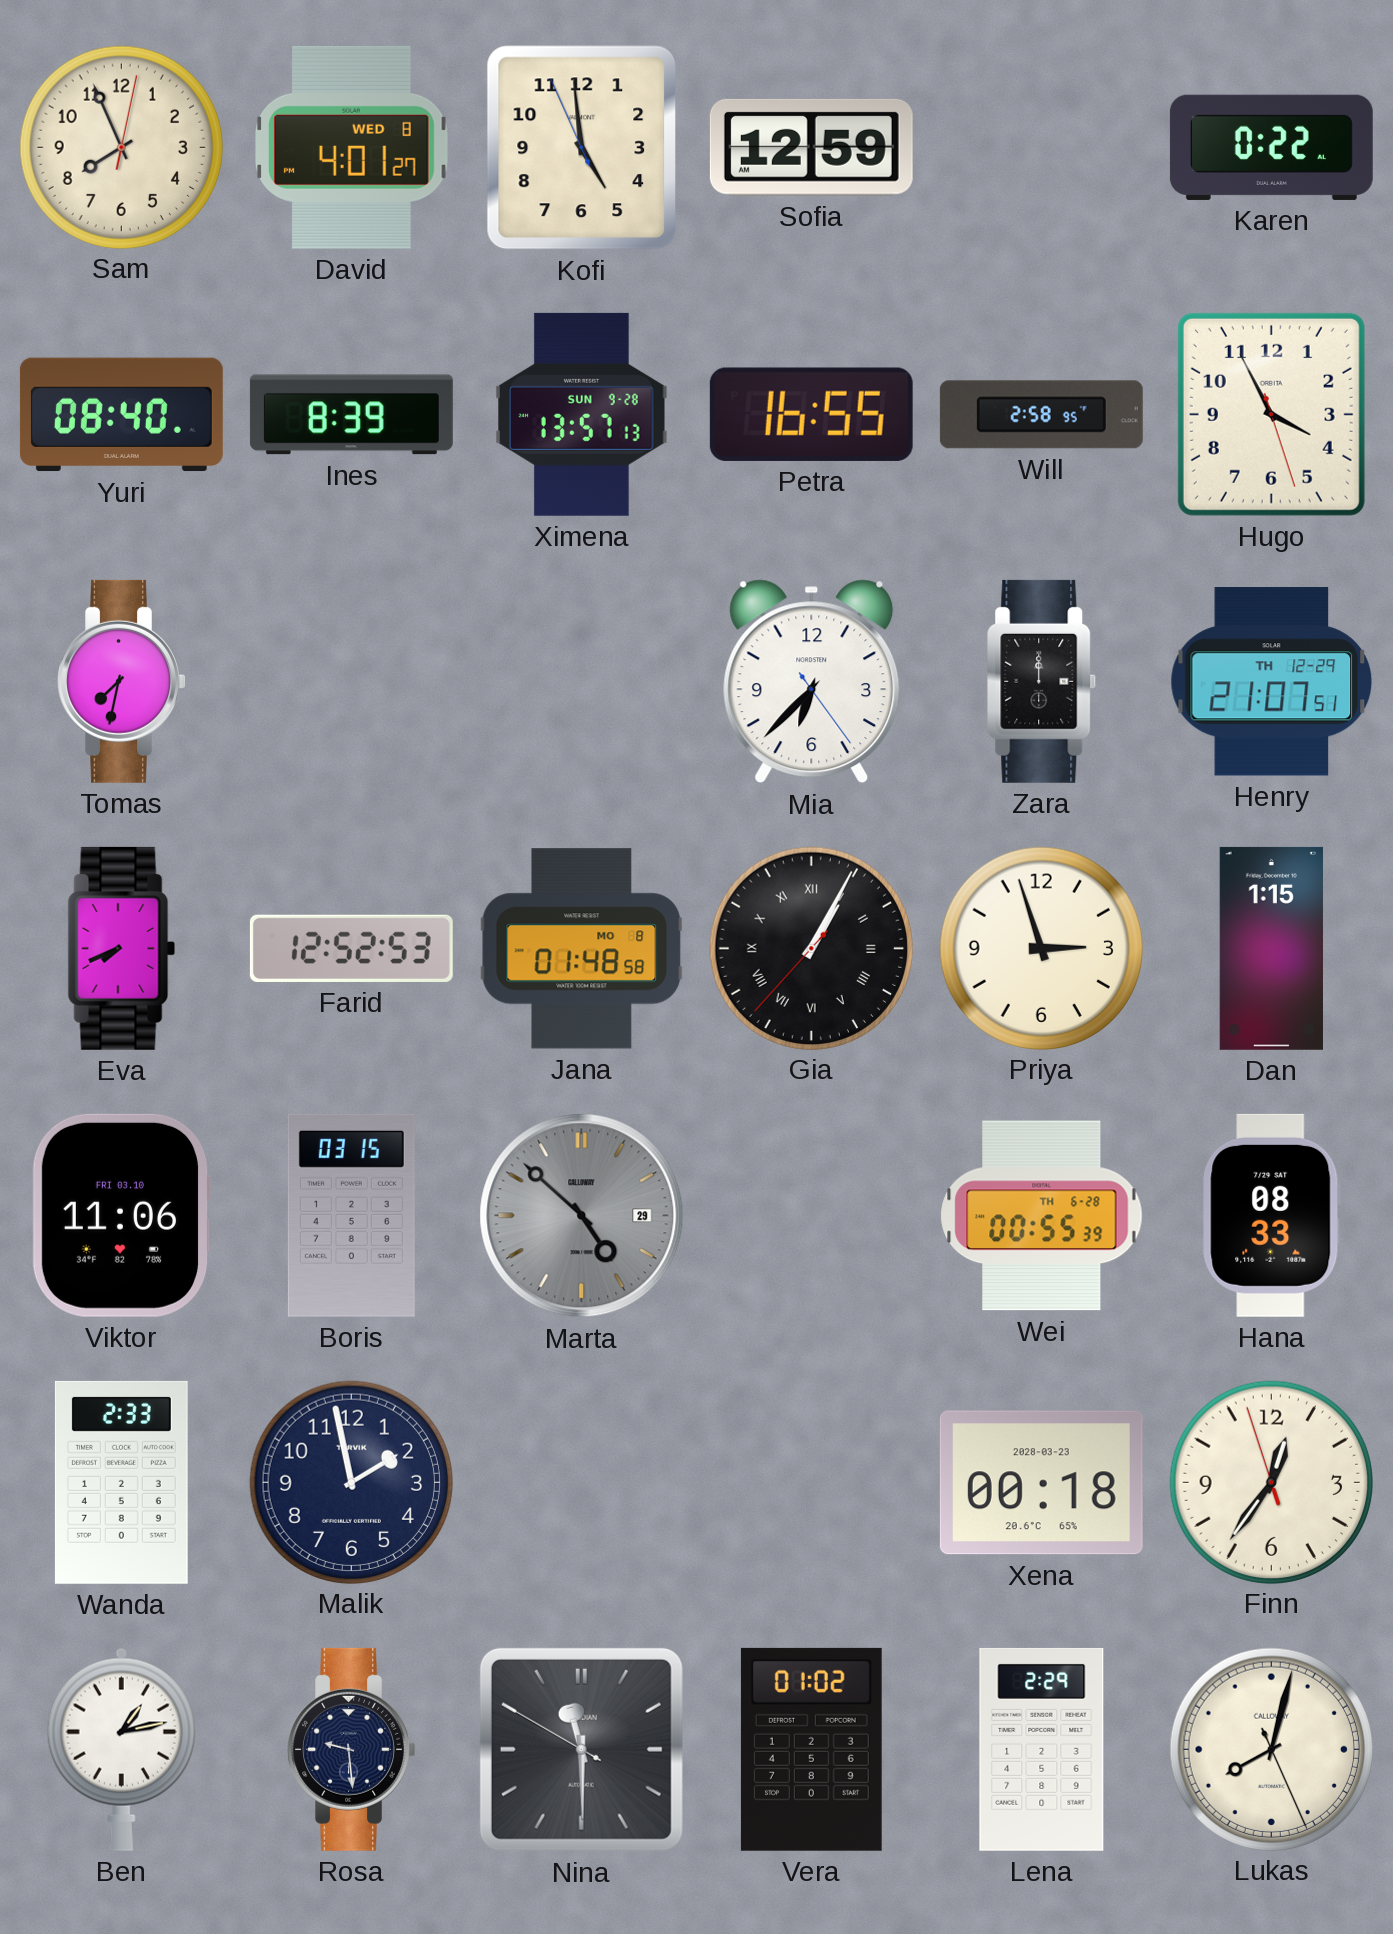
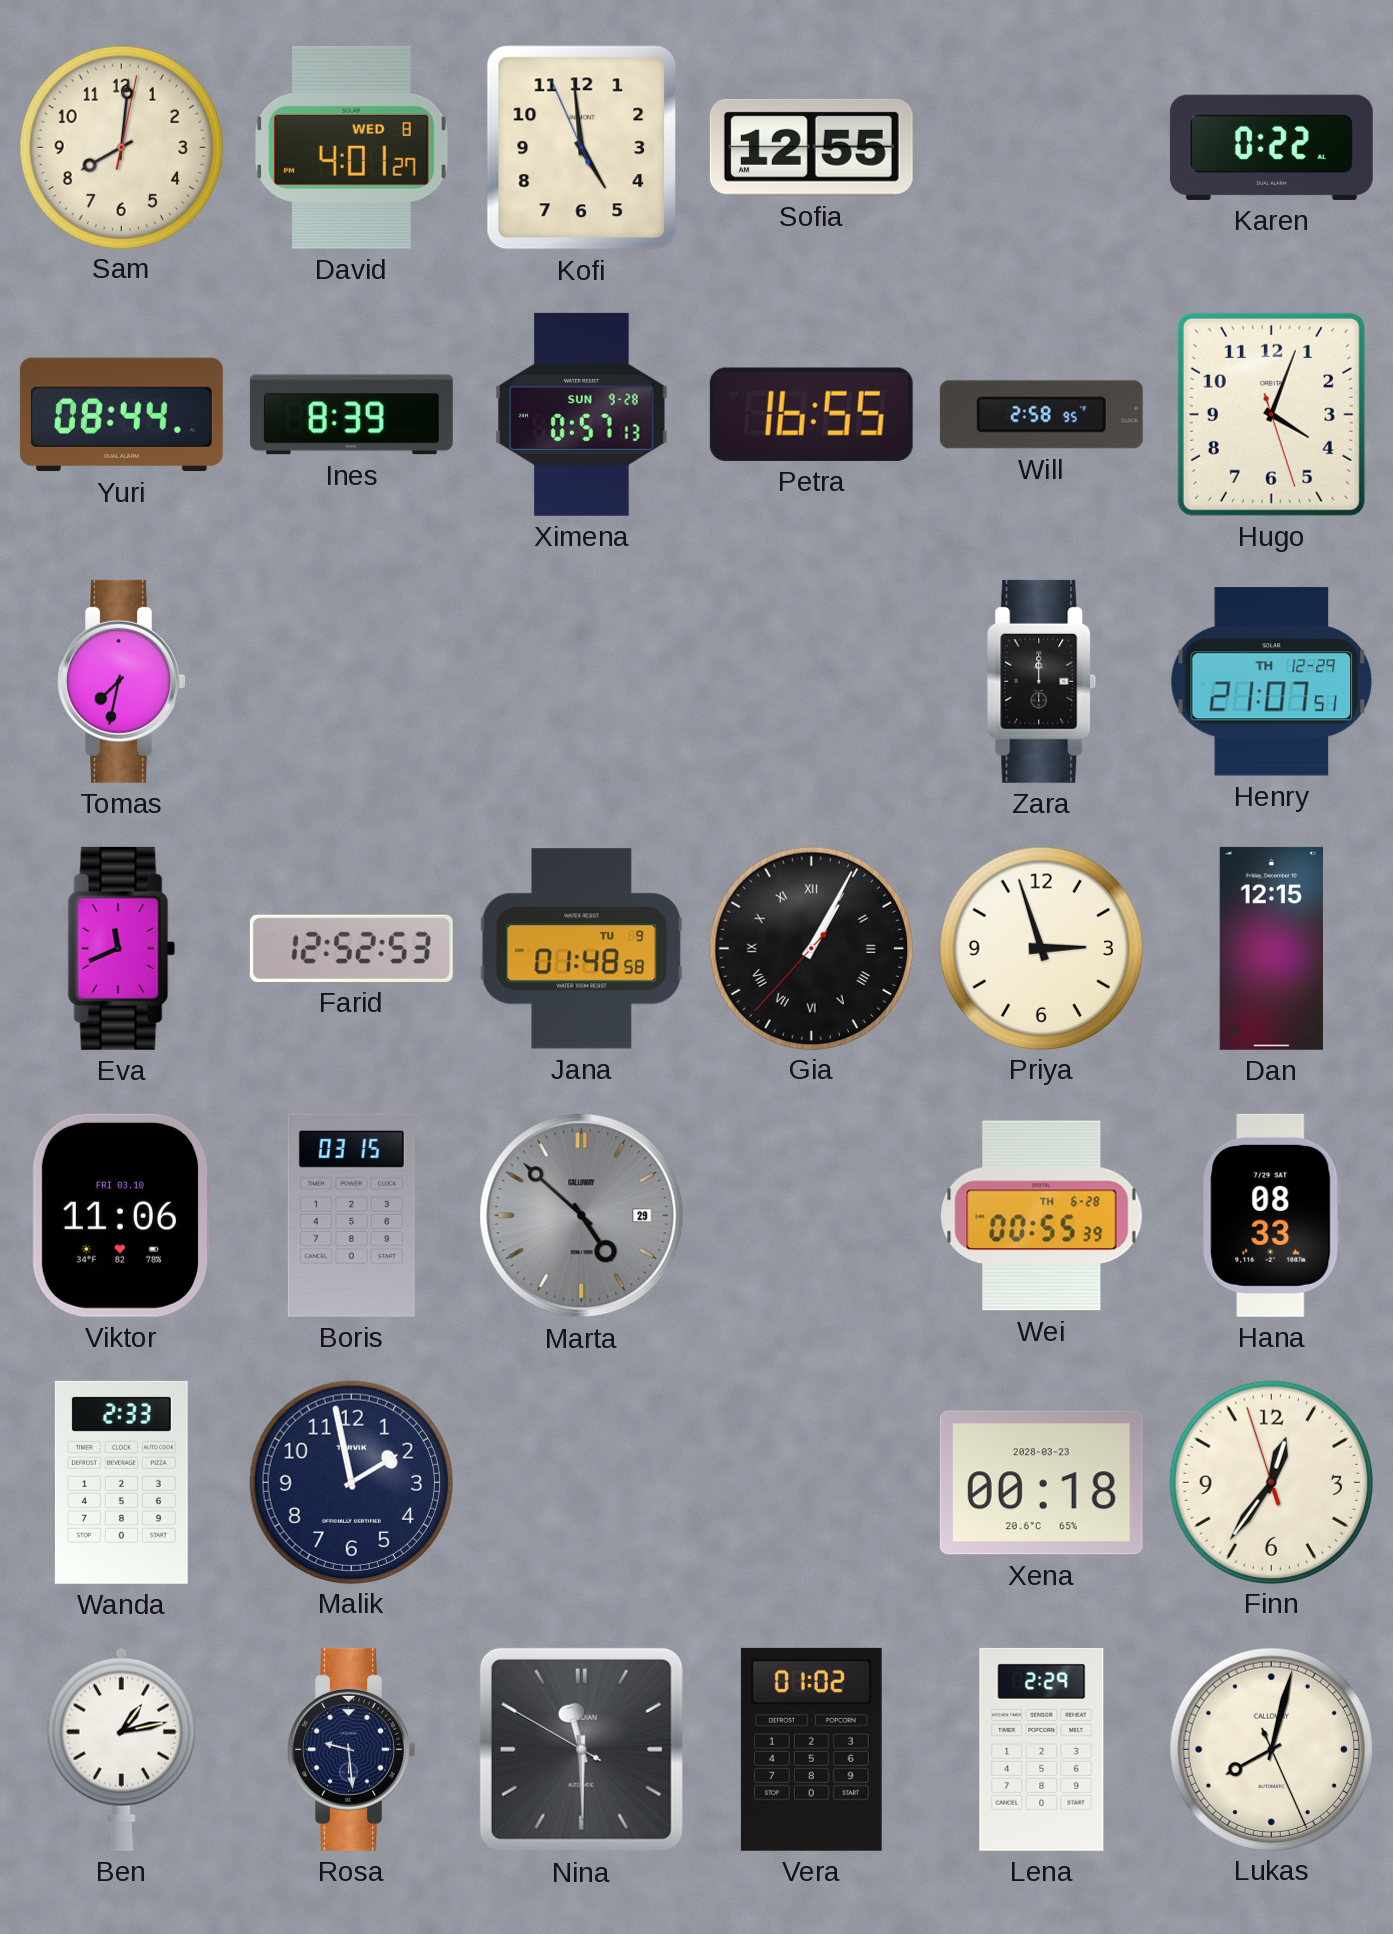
Sam: 7:56 -> 8:01 (121, 147)
Sofia: 12:59 -> 12:55 (811, 147)
Yuri: 08:40 -> 08:44 (121, 415)
Ximena: 13:57 -> 0:57 (582, 414)
Hugo: 3:55 -> 4:03 (1271, 414)
Mia: 6:37 -> none (812, 682)
Eva: 7:41 -> 11:41 (122, 948)
Jana date: MO 8 -> TU 9 (582, 949)
Dan: 1:15 -> 12:15 (1271, 948)
